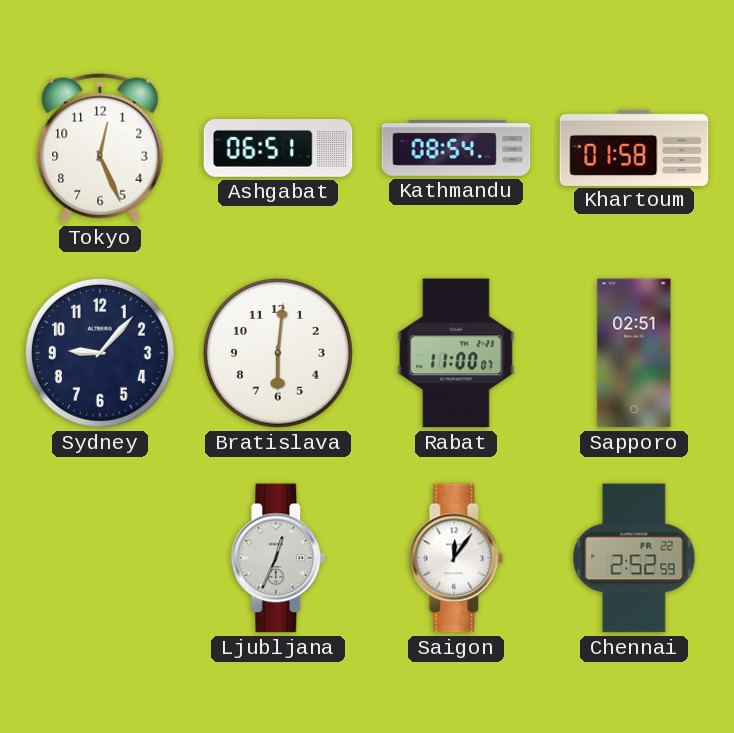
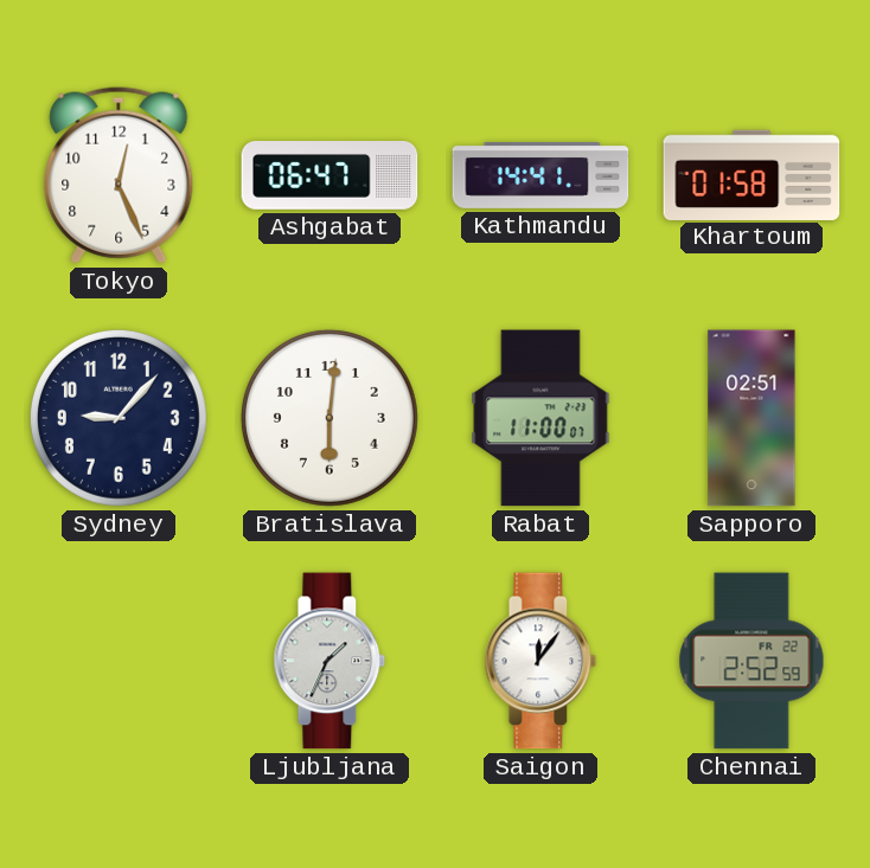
Ashgabat: 06:51 -> 06:47 (330, 176)
Kathmandu: 08:54 -> 14:41 (540, 175)
Ljubljana: 12:34 -> 1:34 (330, 661)
